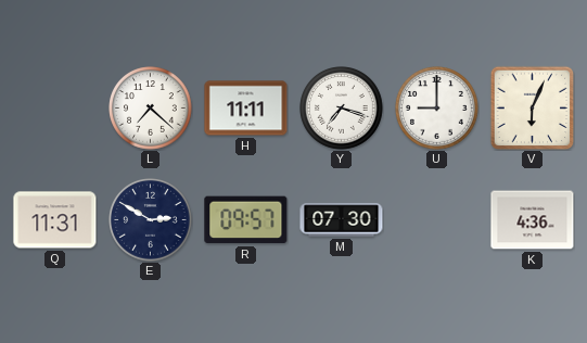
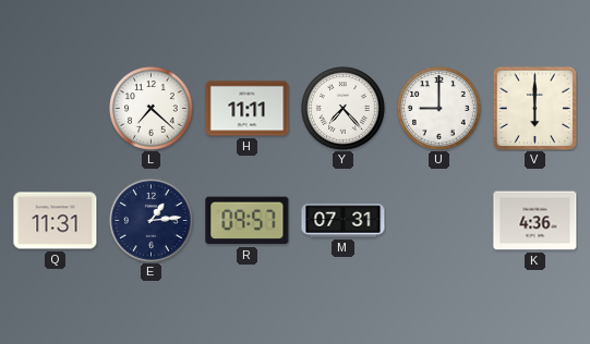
Y: 7:18 -> 7:23 (344, 109)
V: 6:04 -> 6:00 (534, 108)
E: 2:50 -> 1:14 (152, 221)
M: 07:30 -> 07:31 (344, 221)
